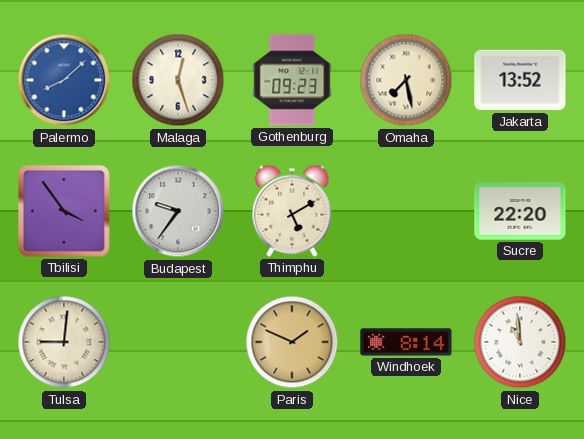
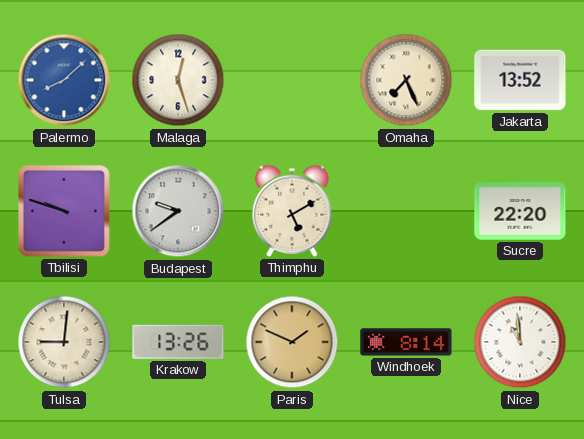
Gothenburg: 09:23 -> none (292, 80)
Omaha: 7:28 -> 7:26 (406, 80)
Tbilisi: 3:54 -> 9:48 (64, 211)
Budapest: 9:36 -> 9:39 (178, 211)
Krakow: none -> 13:26 (178, 342)
